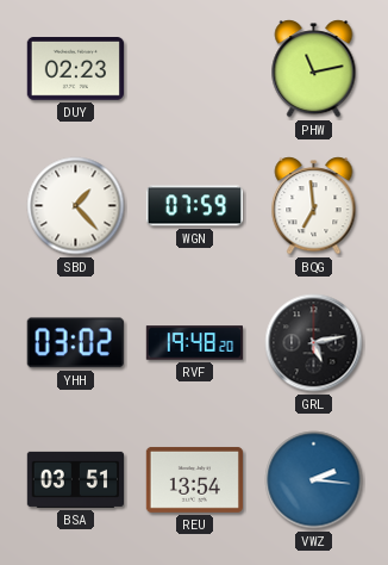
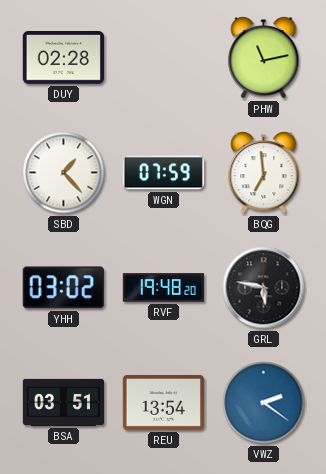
DUY: 02:23 -> 02:28 (63, 58)
GRL: 5:13 -> 5:47 (264, 288)
VWZ: 2:16 -> 2:21 (264, 403)
